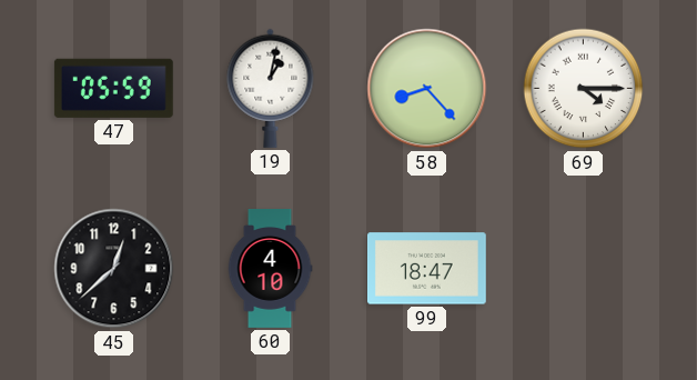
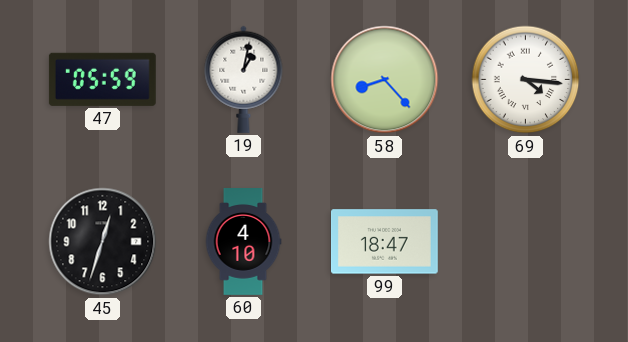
69: 4:15 -> 4:16 (526, 80)
45: 12:38 -> 12:33 (103, 242)
